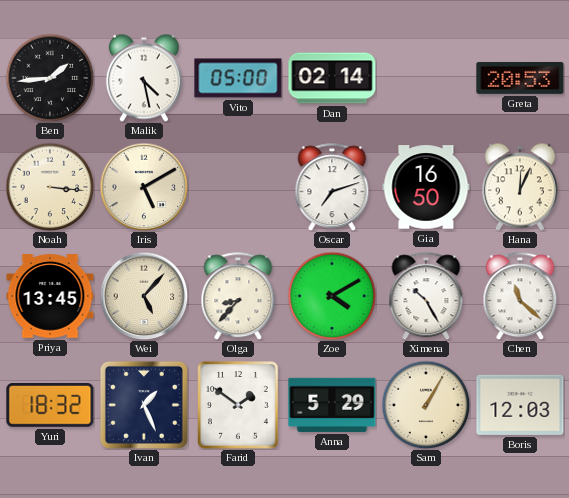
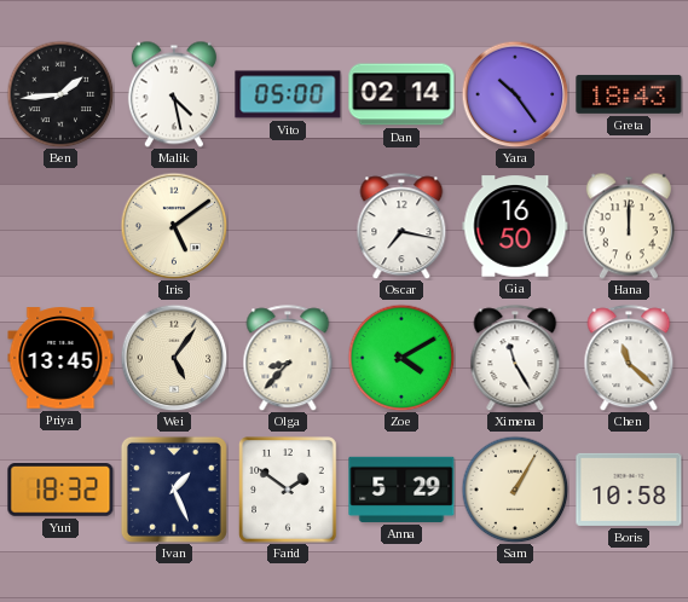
Yara: none -> 10:24 (515, 94)
Greta: 20:53 -> 18:43 (629, 94)
Noah: 3:16 -> none (50, 187)
Iris: 5:10 -> 5:09 (174, 226)
Oscar: 7:12 -> 7:17 (401, 226)
Hana: 12:04 -> 12:00 (629, 226)
Wei: 5:07 -> 5:06 (174, 358)
Ximena: 10:25 -> 11:25 (515, 358)
Boris: 12:03 -> 10:58 (629, 490)
